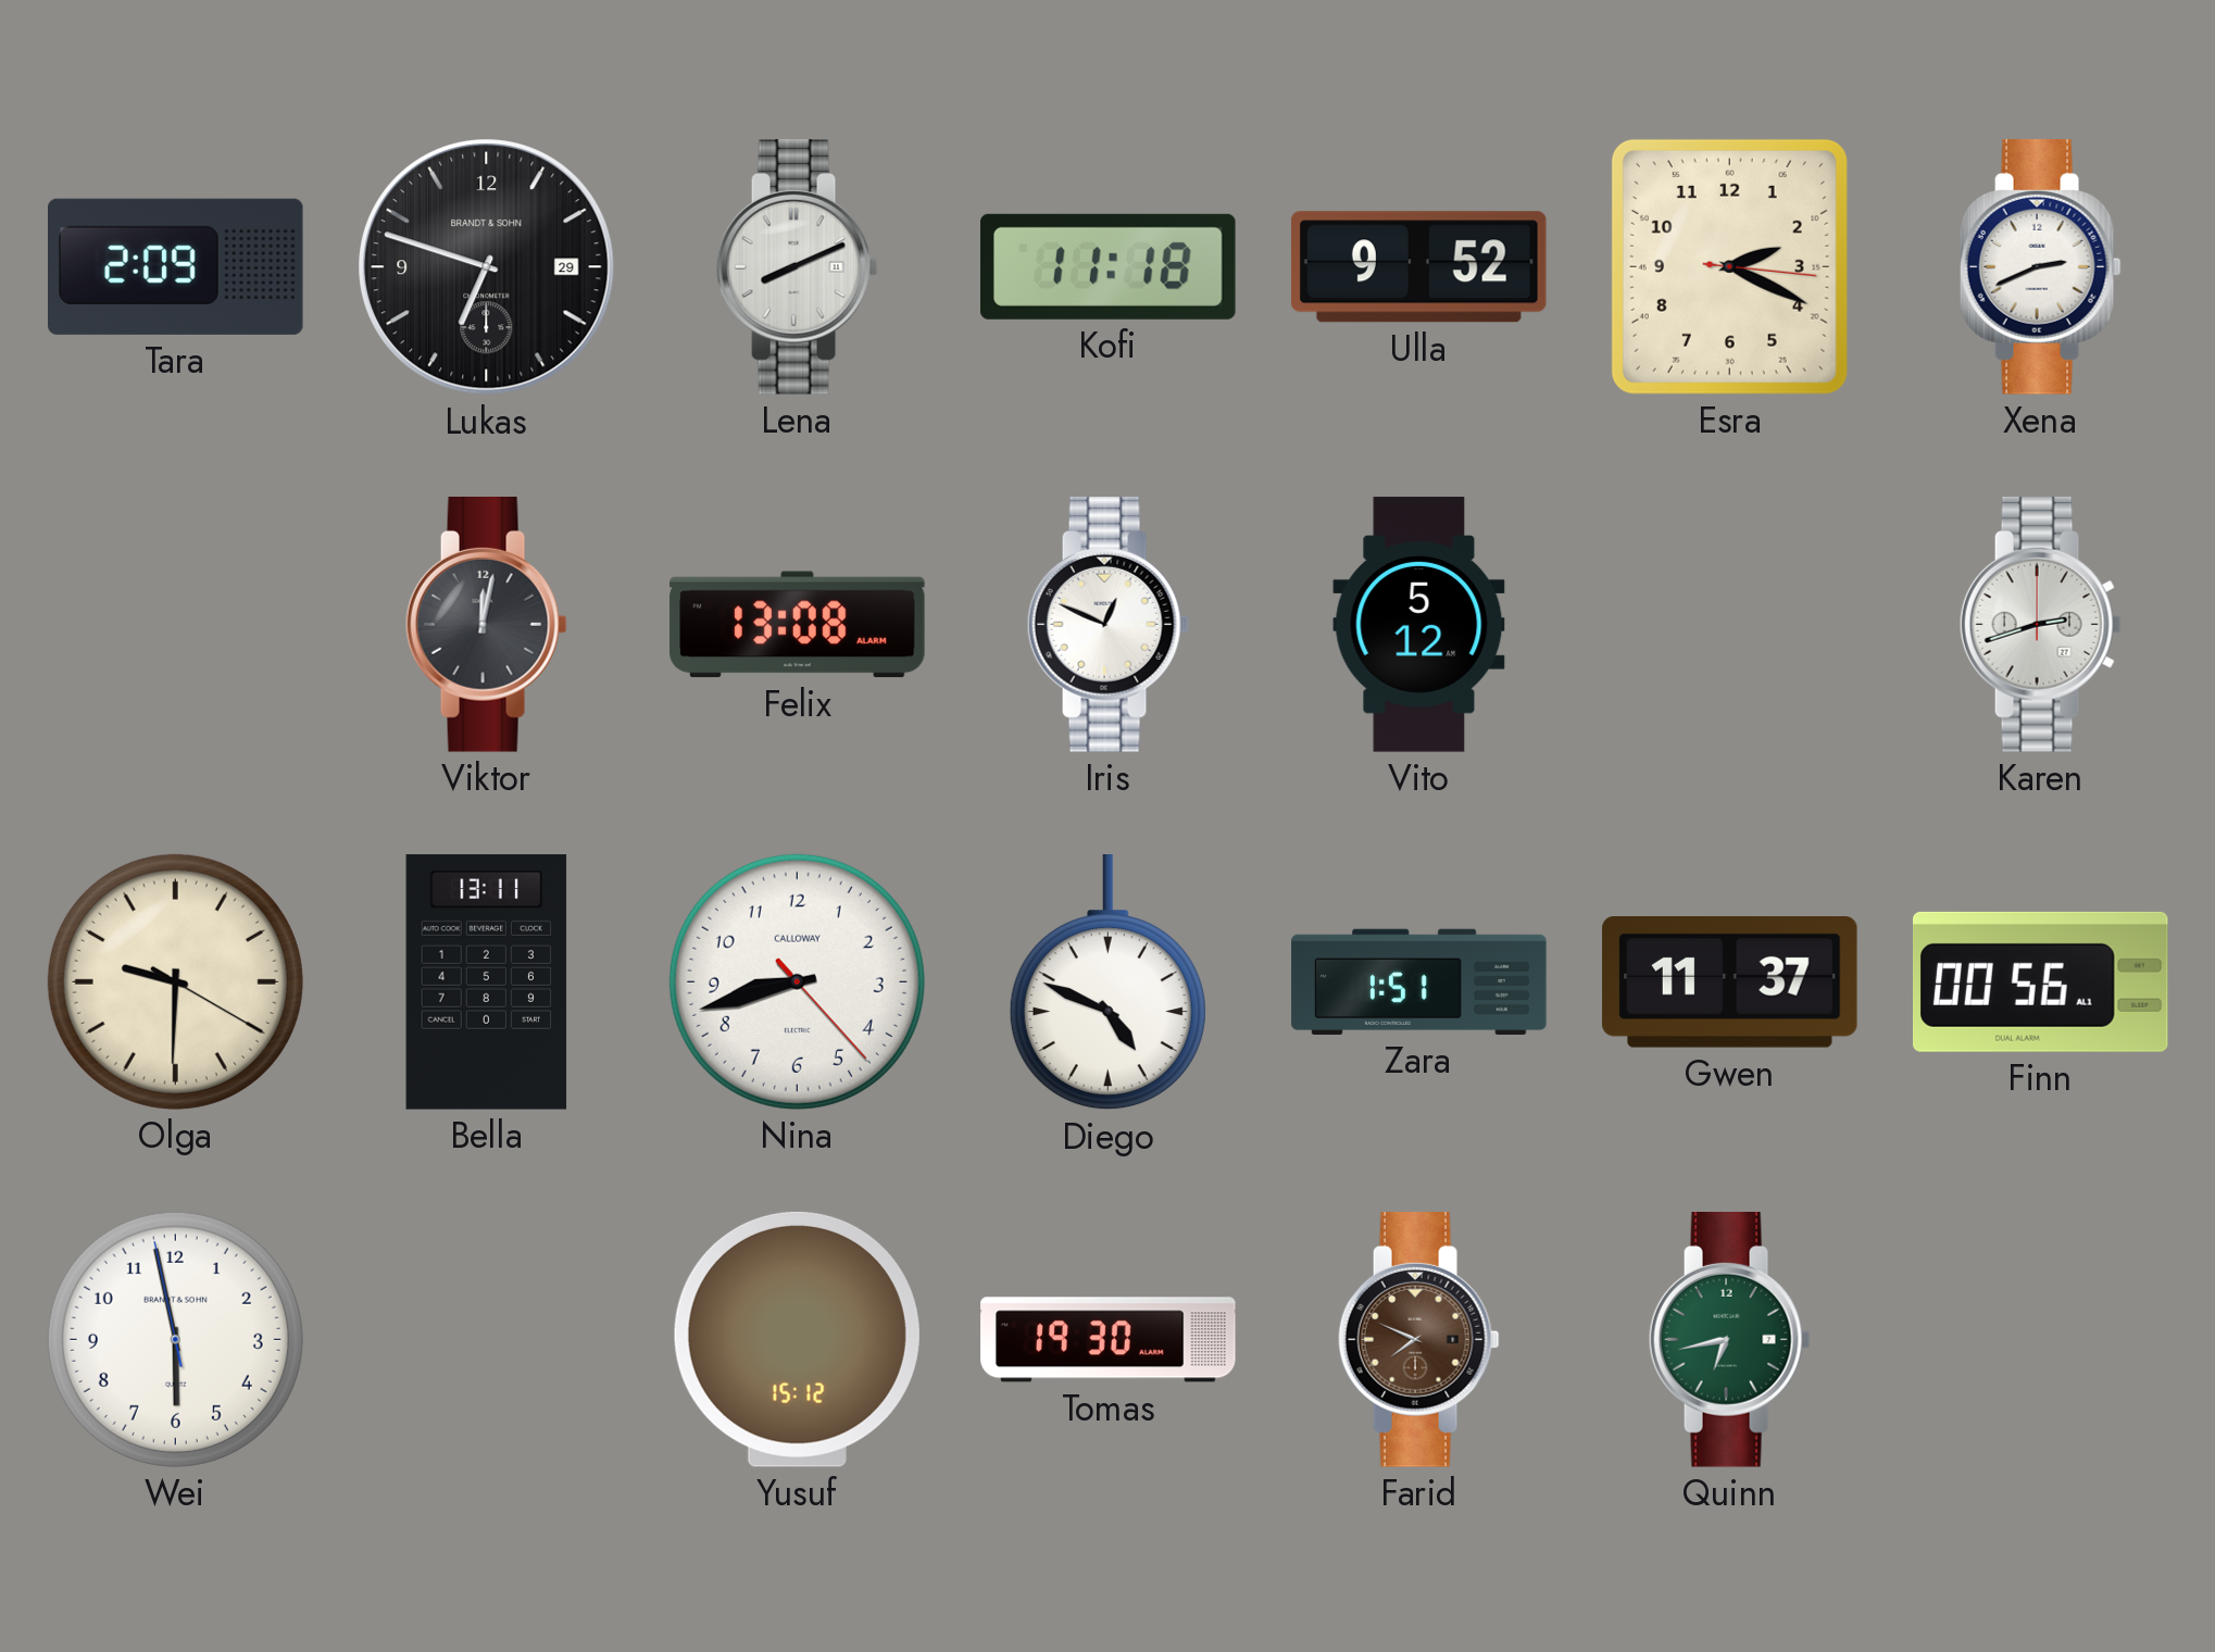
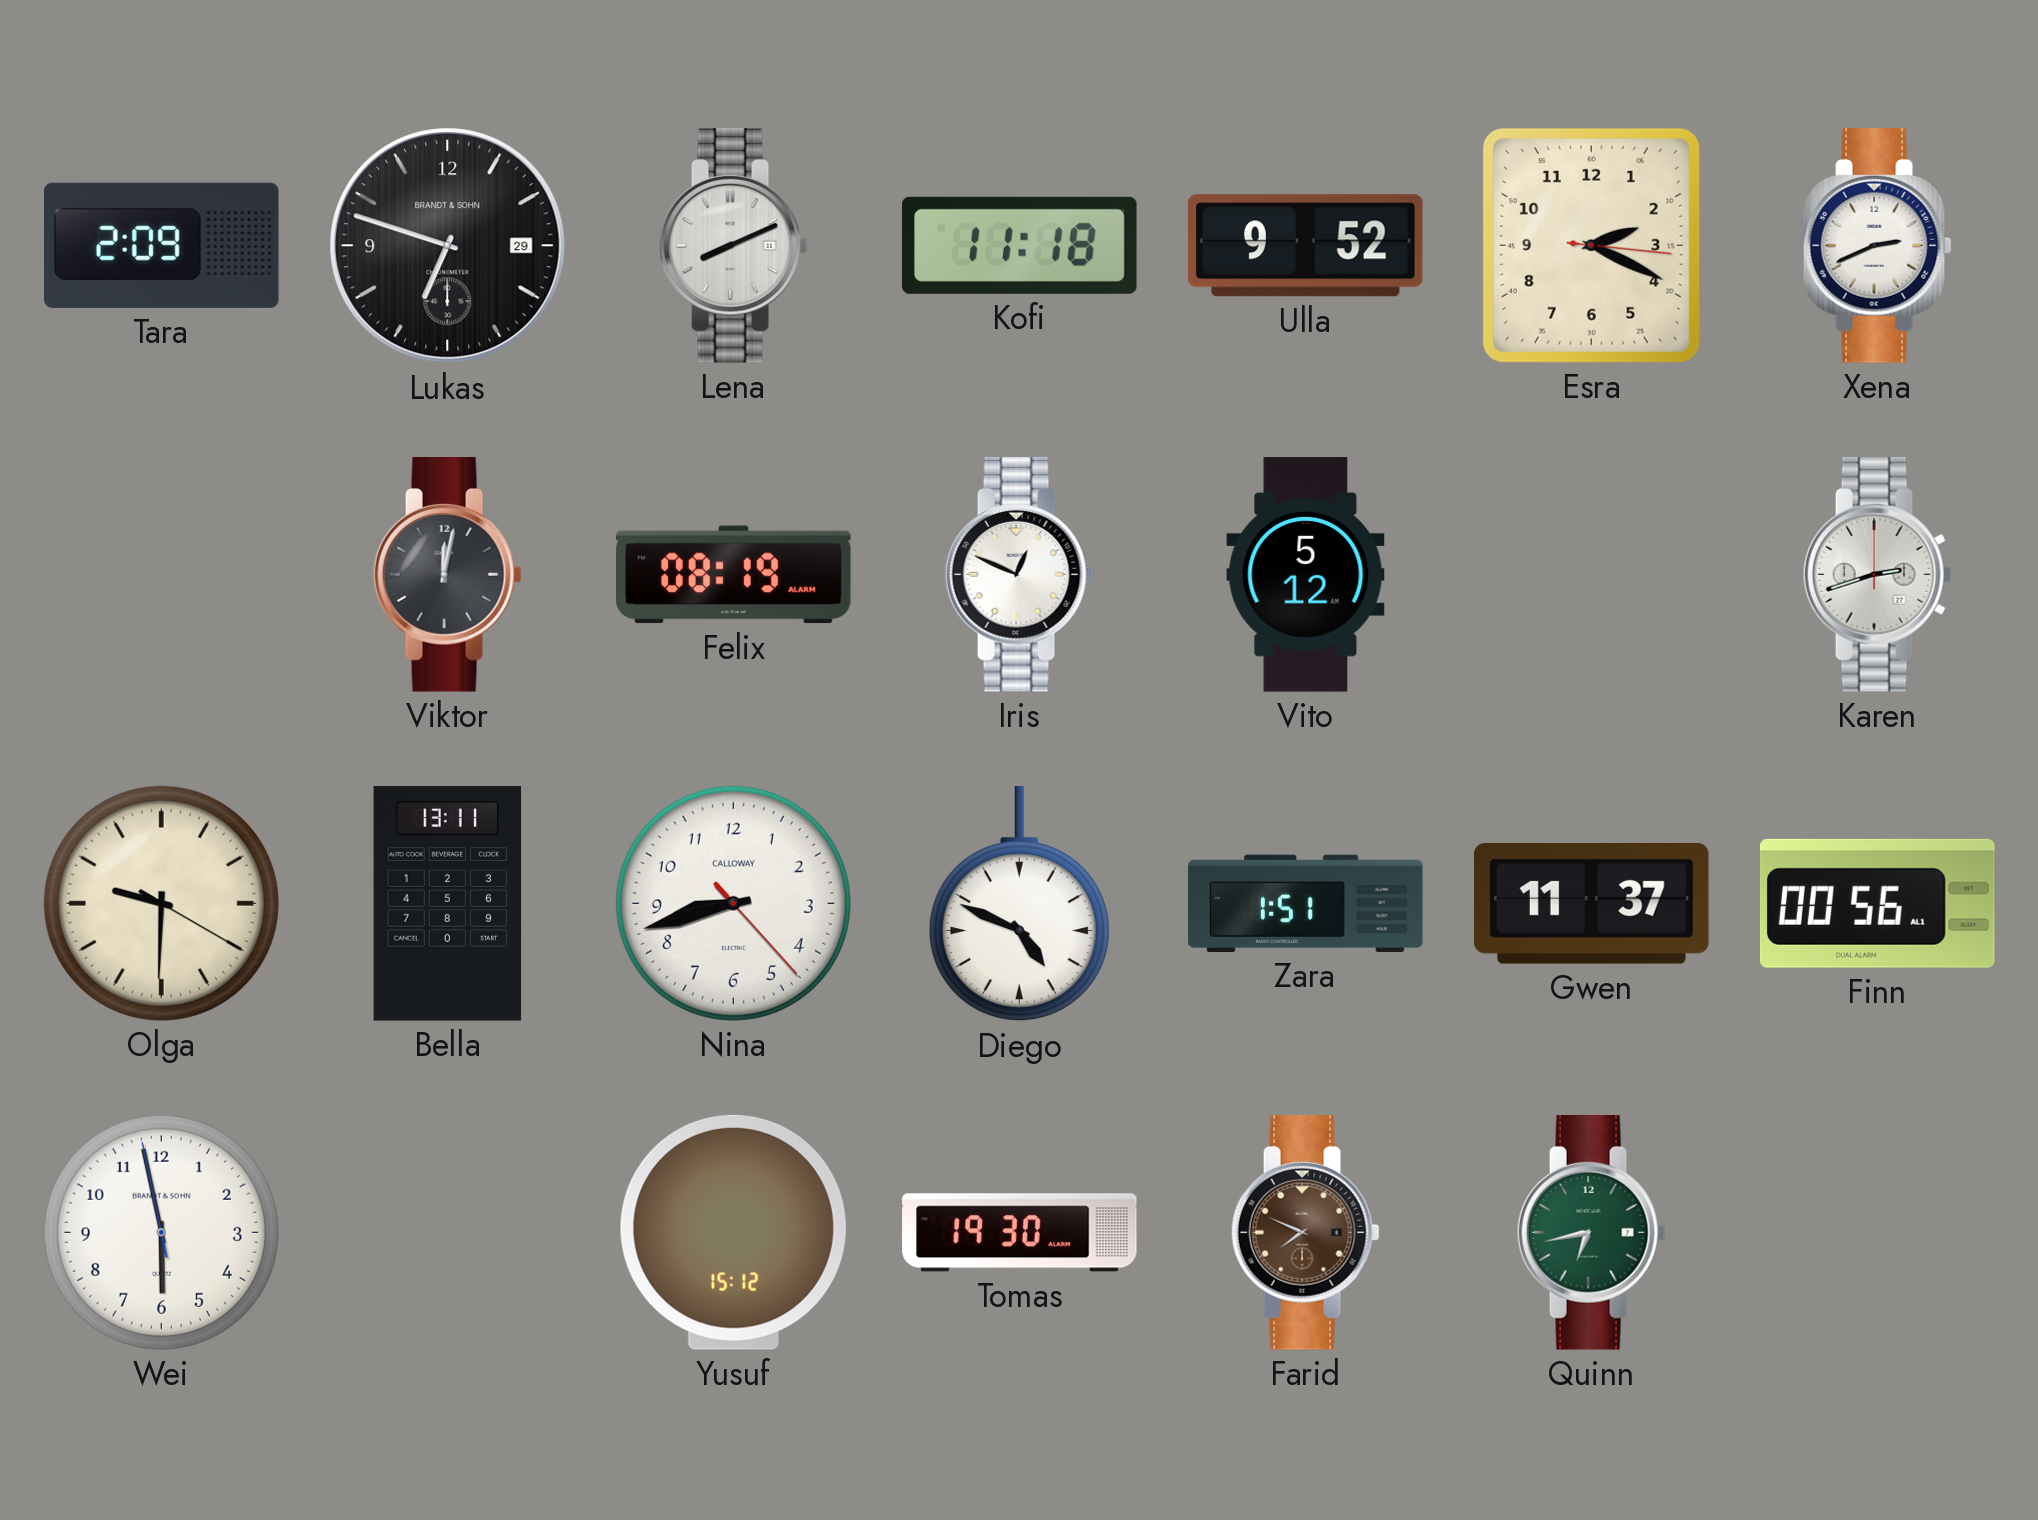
Felix: 13:08 -> 08:19 (734, 575)
